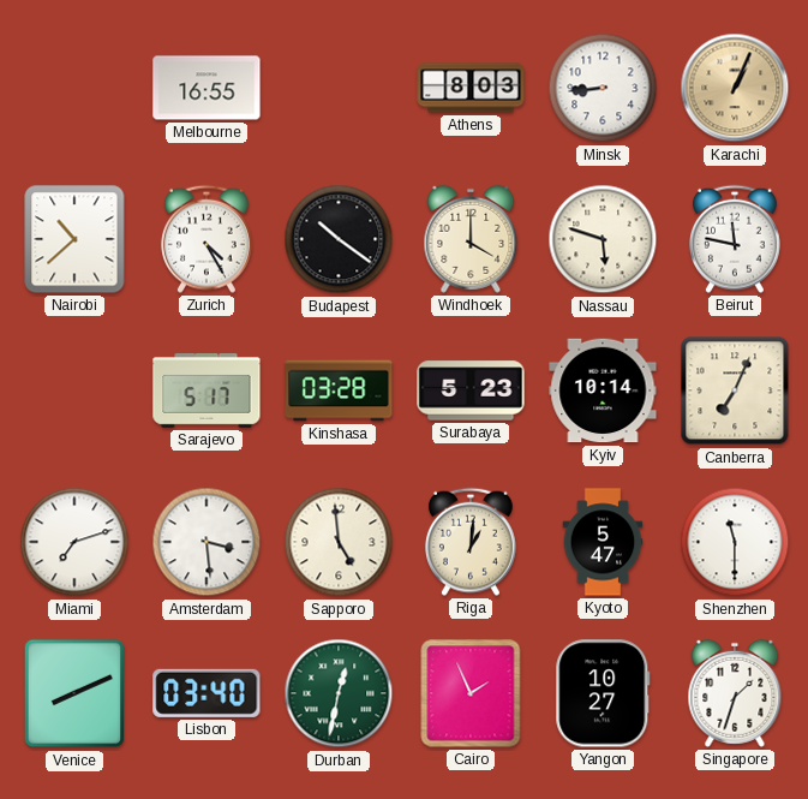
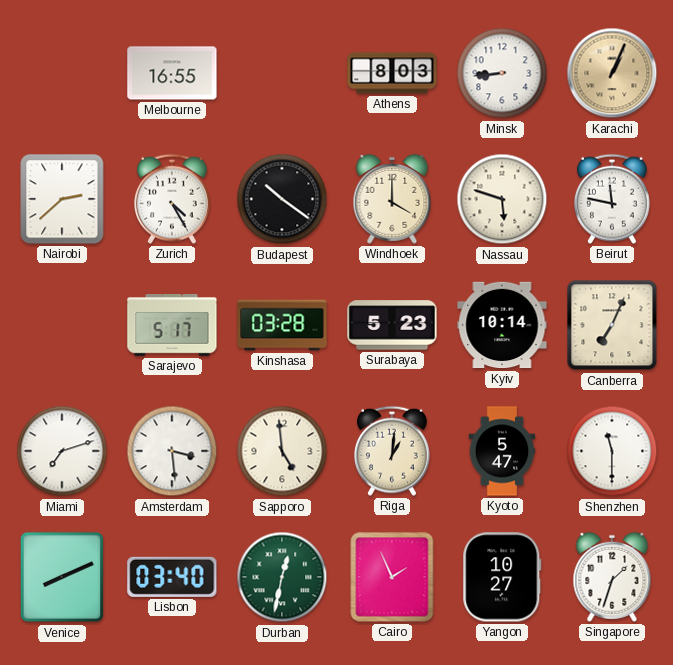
Nairobi: 10:38 -> 2:38 (62, 199)
